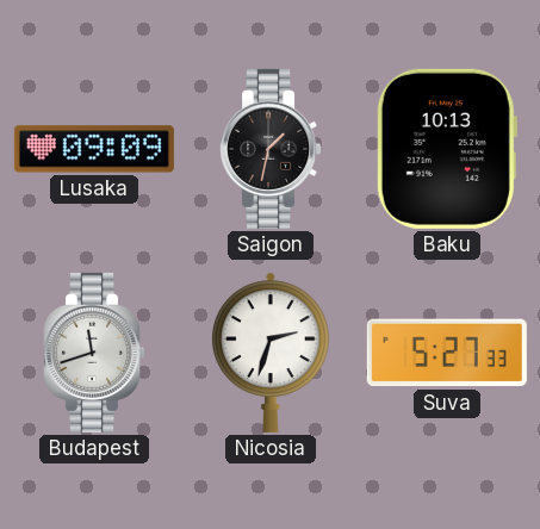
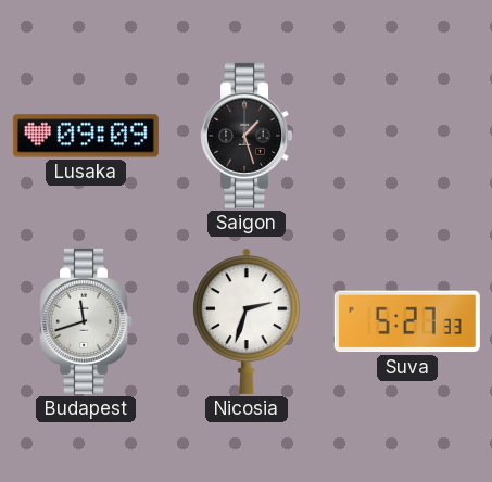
Saigon: 1:32 -> 1:27 (247, 136)
Baku: 10:13 -> none (446, 149)
